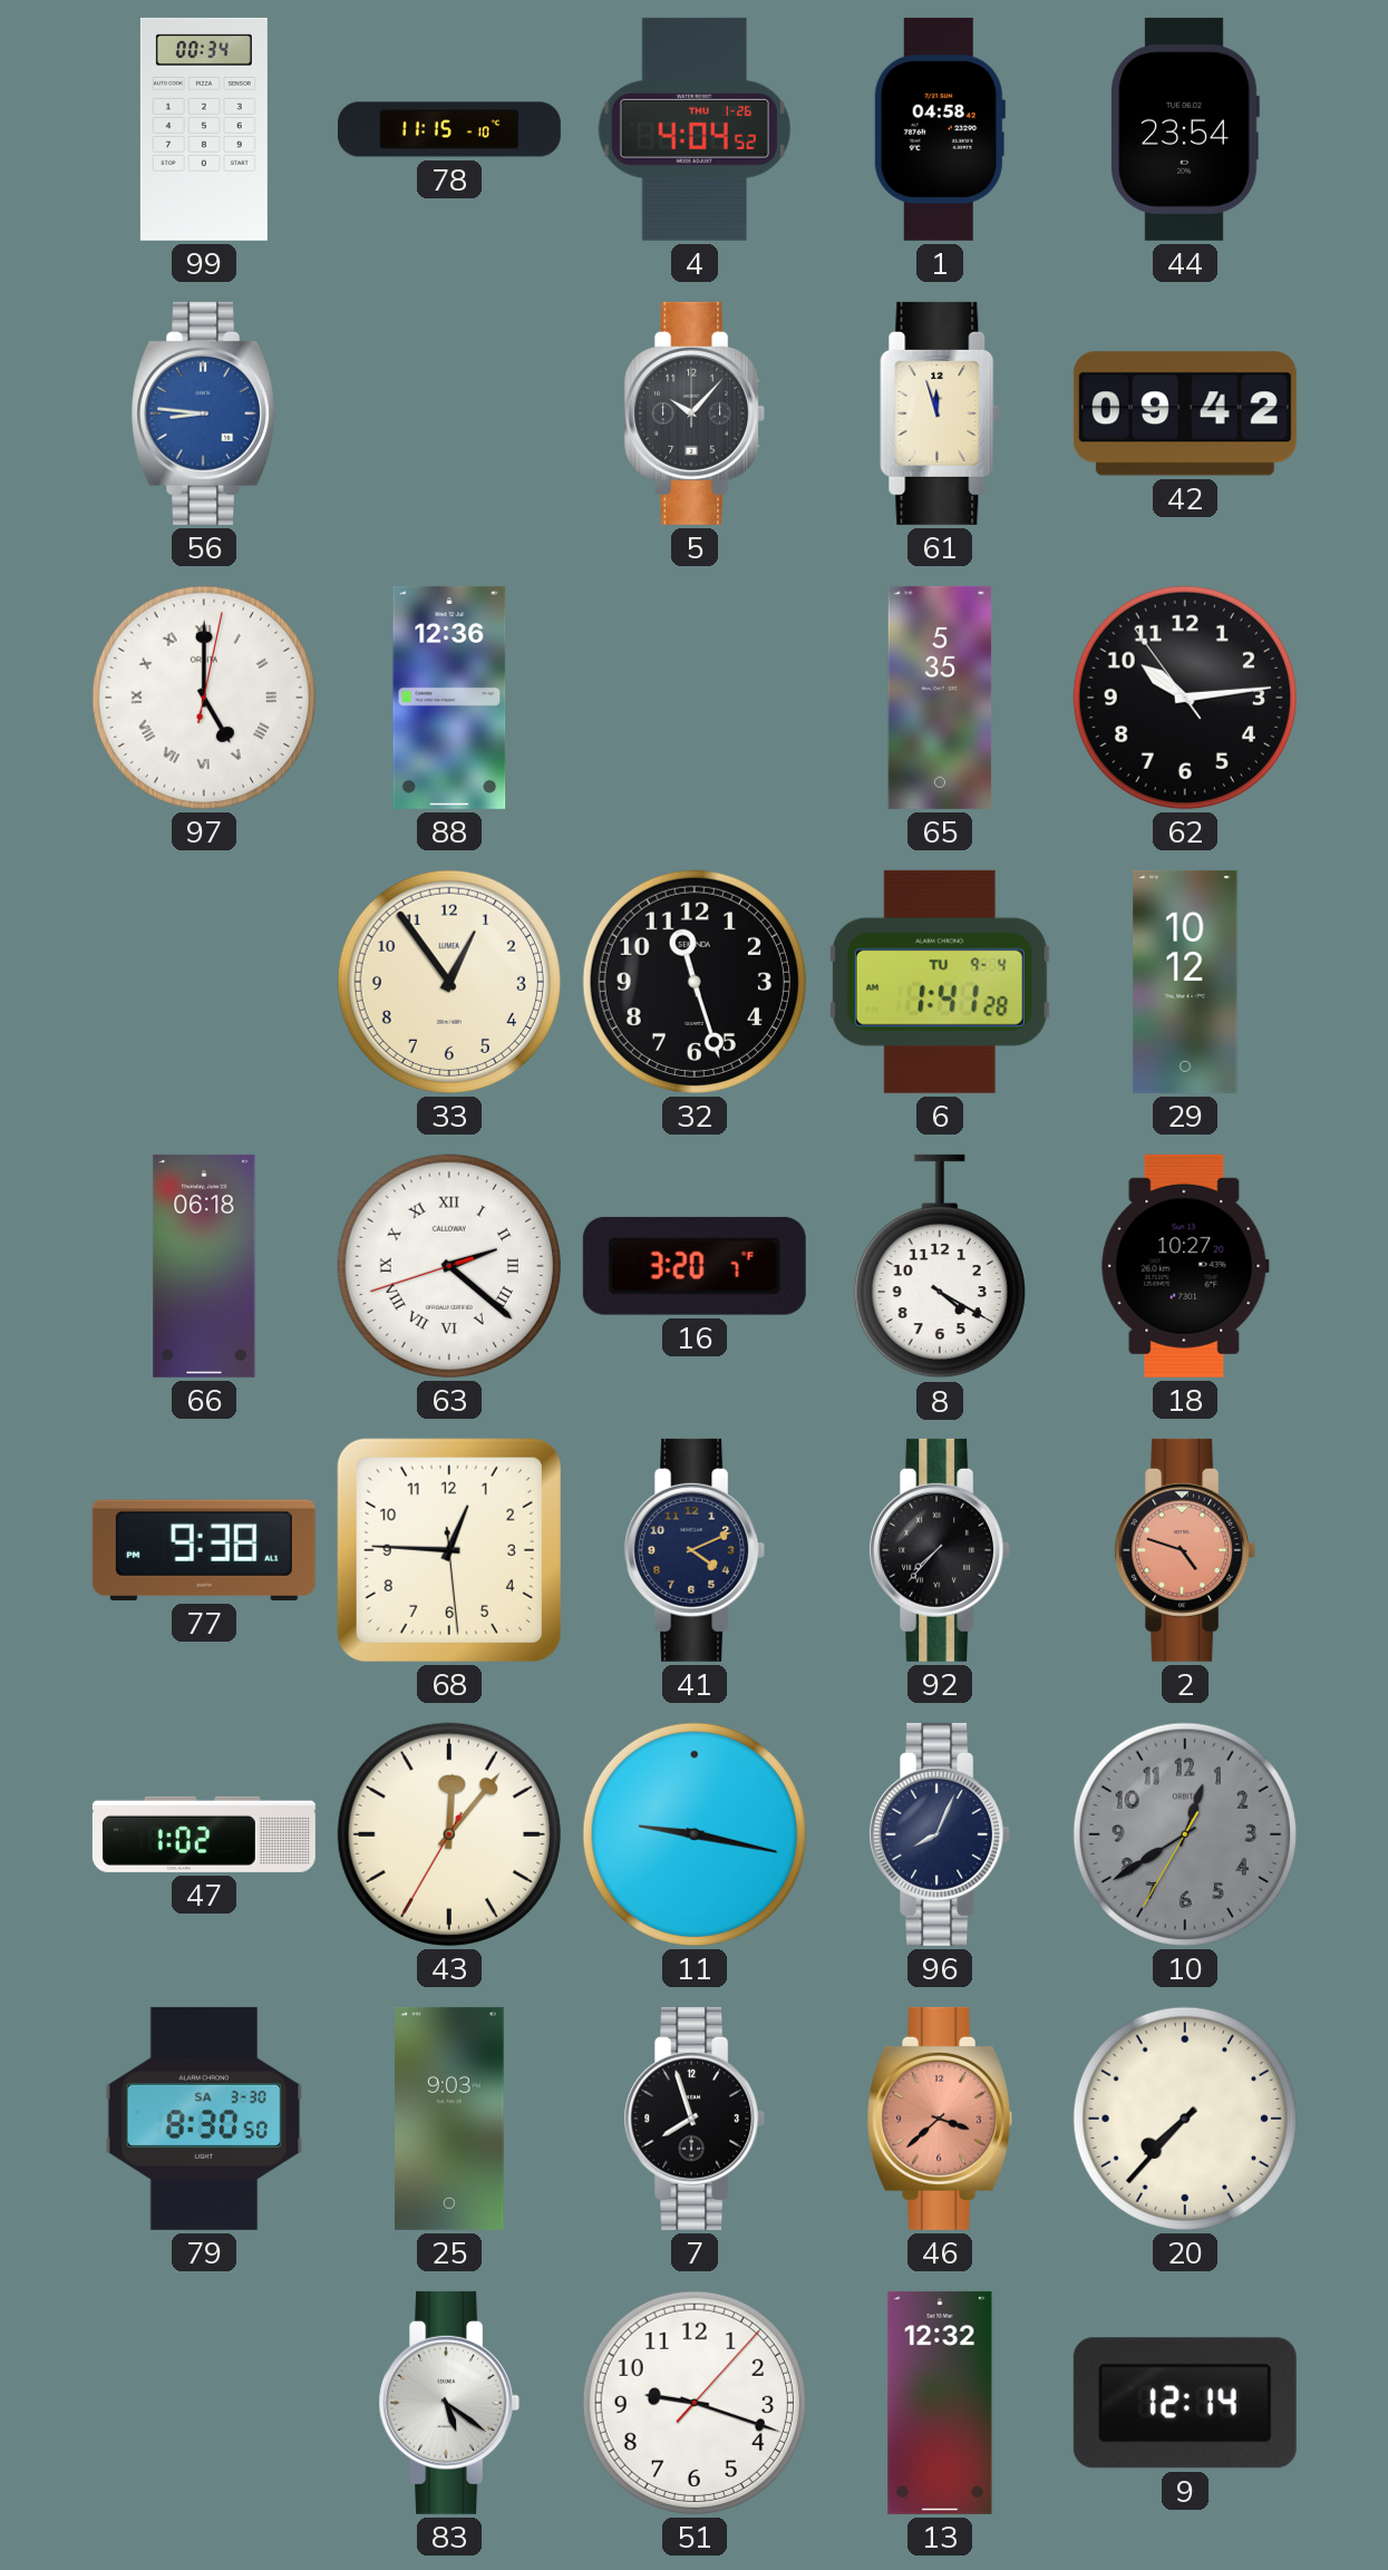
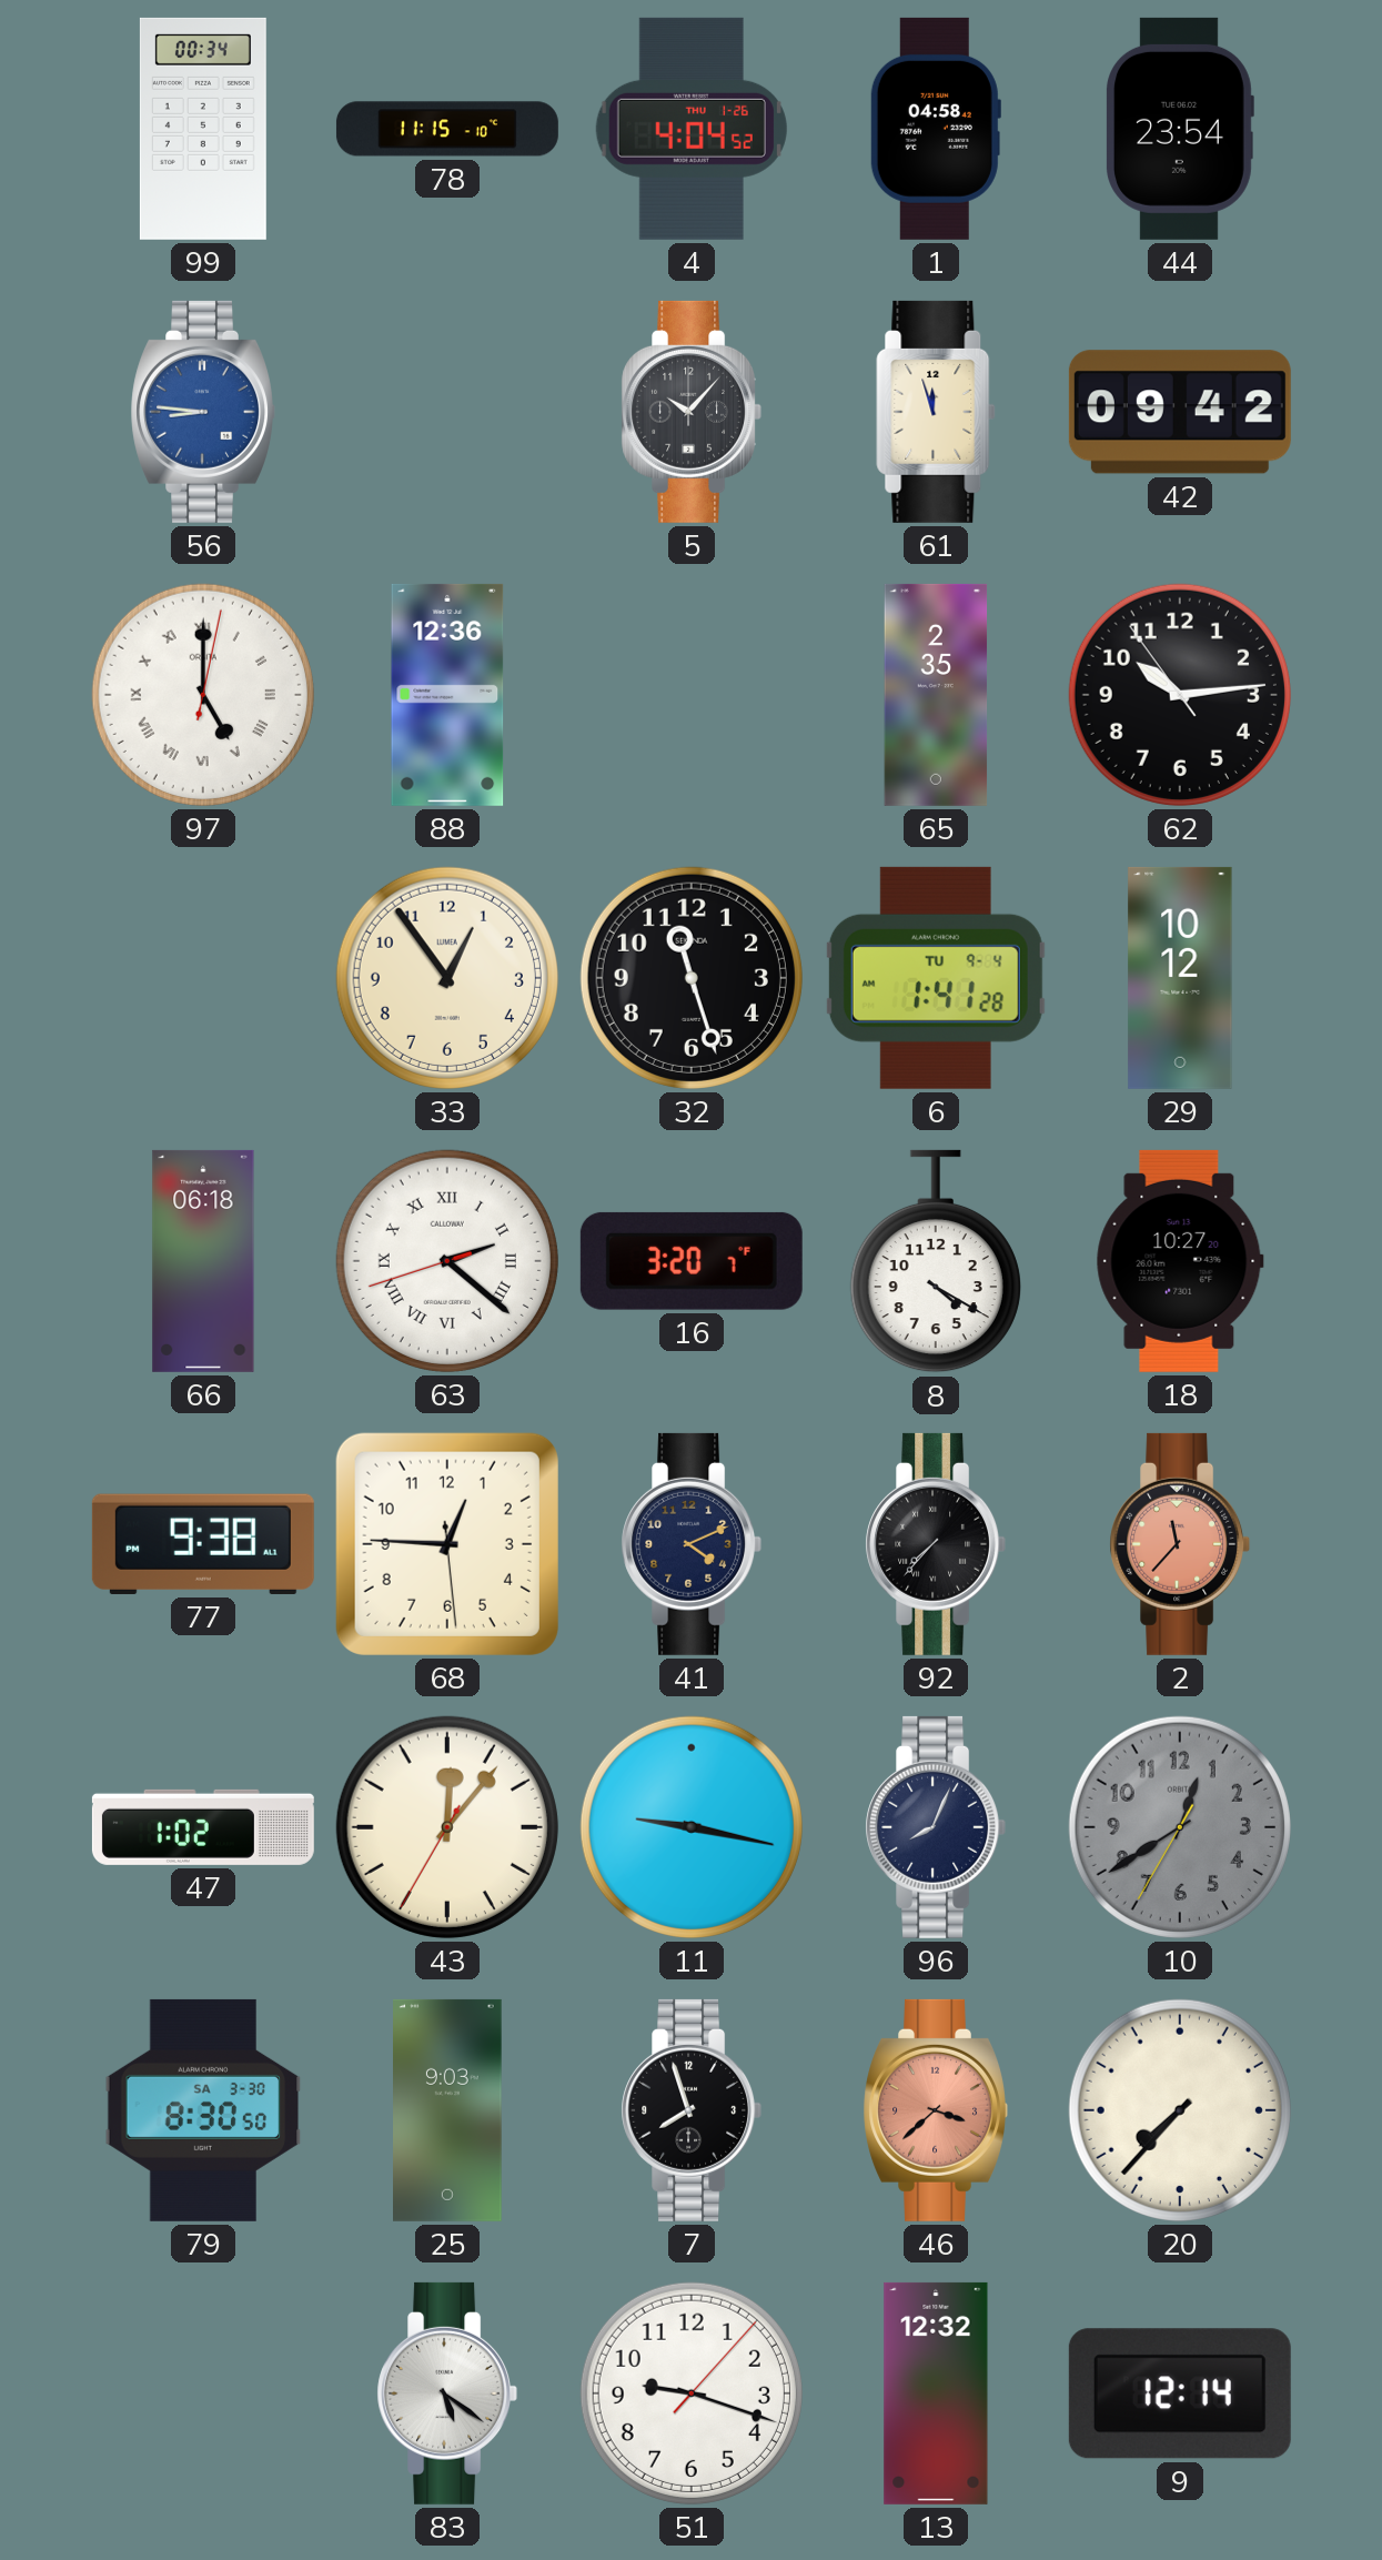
65: 5:35 -> 2:35 (936, 695)
2: 4:48 -> 11:37 (1180, 1544)
